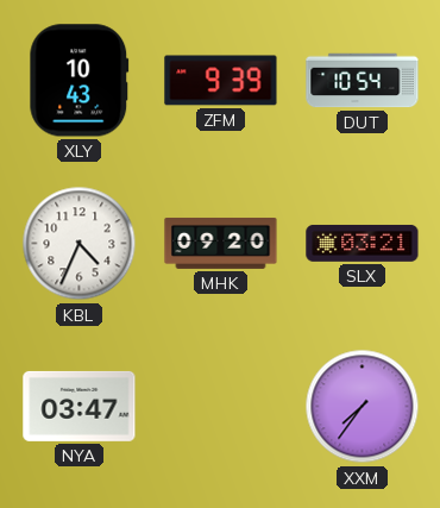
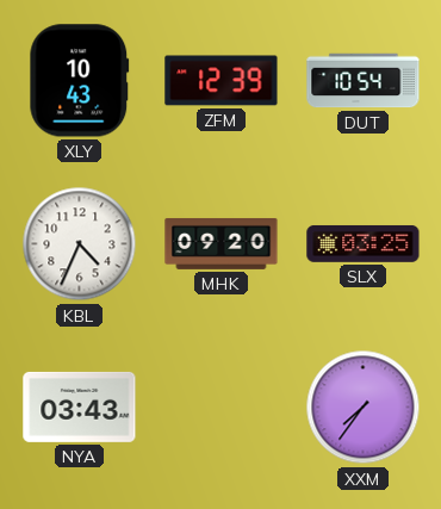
ZFM: 9:39 -> 12:39 (222, 81)
SLX: 03:21 -> 03:25 (364, 243)
NYA: 03:47 -> 03:43 (80, 406)
